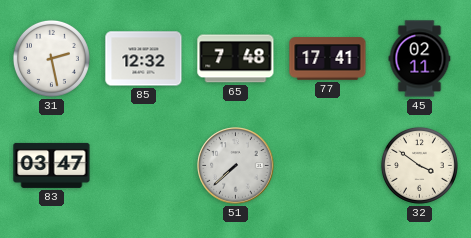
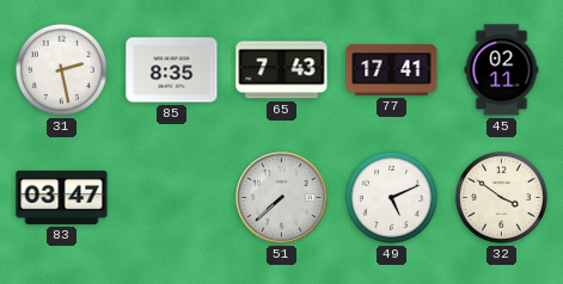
85: 12:32 -> 8:35 (172, 70)
65: 7:48 -> 7:43 (282, 70)
49: none -> 5:11 (391, 197)
